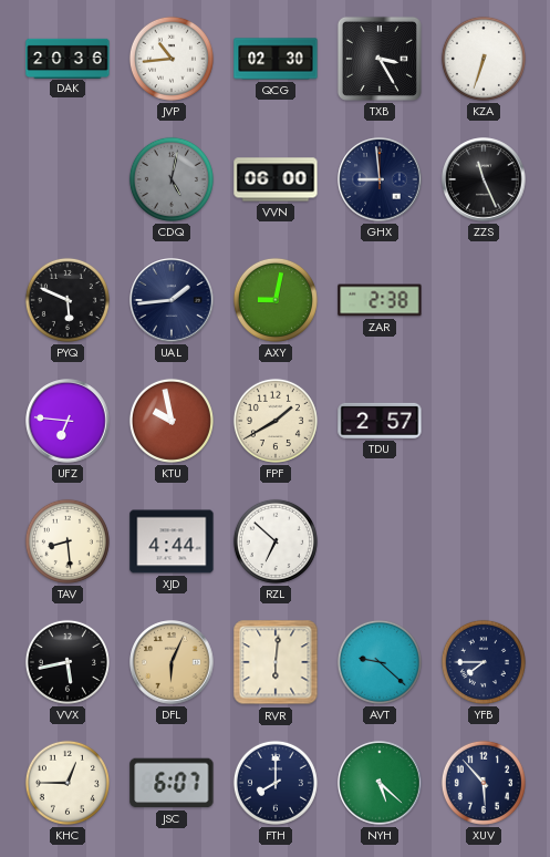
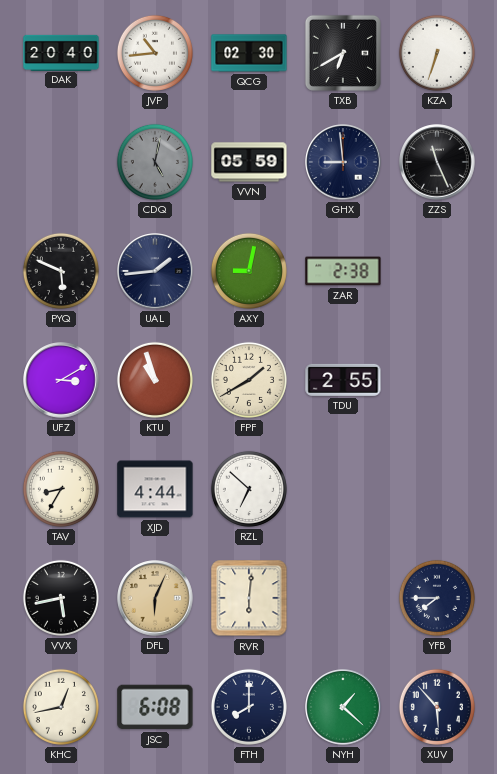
DAK: 20:36 -> 20:40 (61, 52)
TXB: 3:25 -> 6:40 (343, 53)
VVN: 06:00 -> 05:59 (249, 162)
UFZ: 6:46 -> 3:10 (61, 380)
KTU: 9:58 -> 10:57 (155, 380)
TDU: 2:57 -> 2:55 (343, 380)
TAV: 8:29 -> 8:35 (61, 489)
AVT: 9:22 -> none (380, 662)
KHC: 12:45 -> 12:43 (61, 707)
JSC: 6:07 -> 6:08 (155, 707)
NYH: 5:22 -> 1:22 (343, 707)
